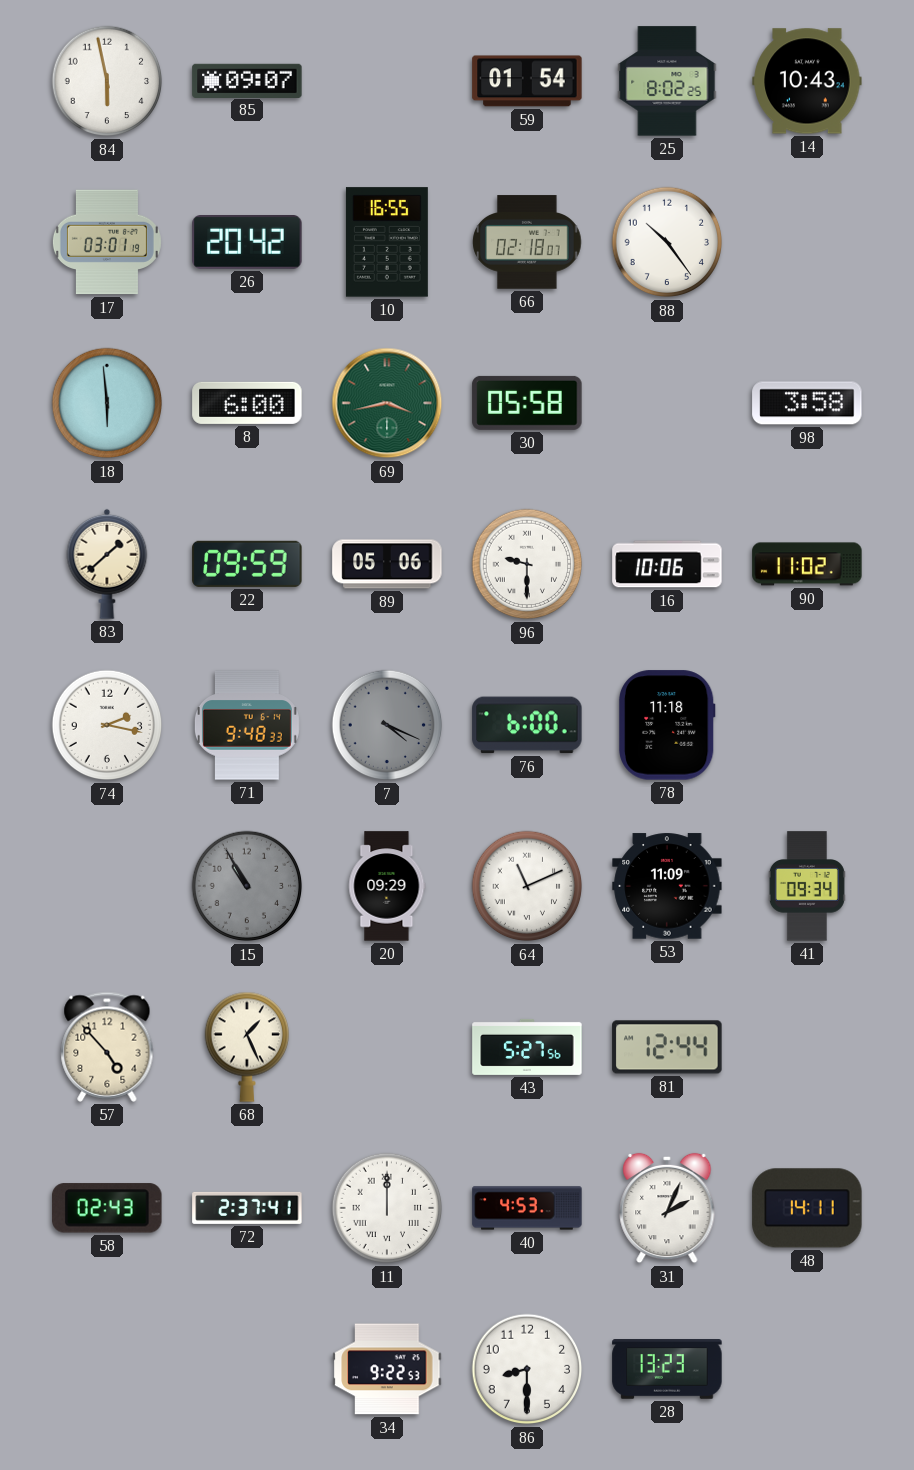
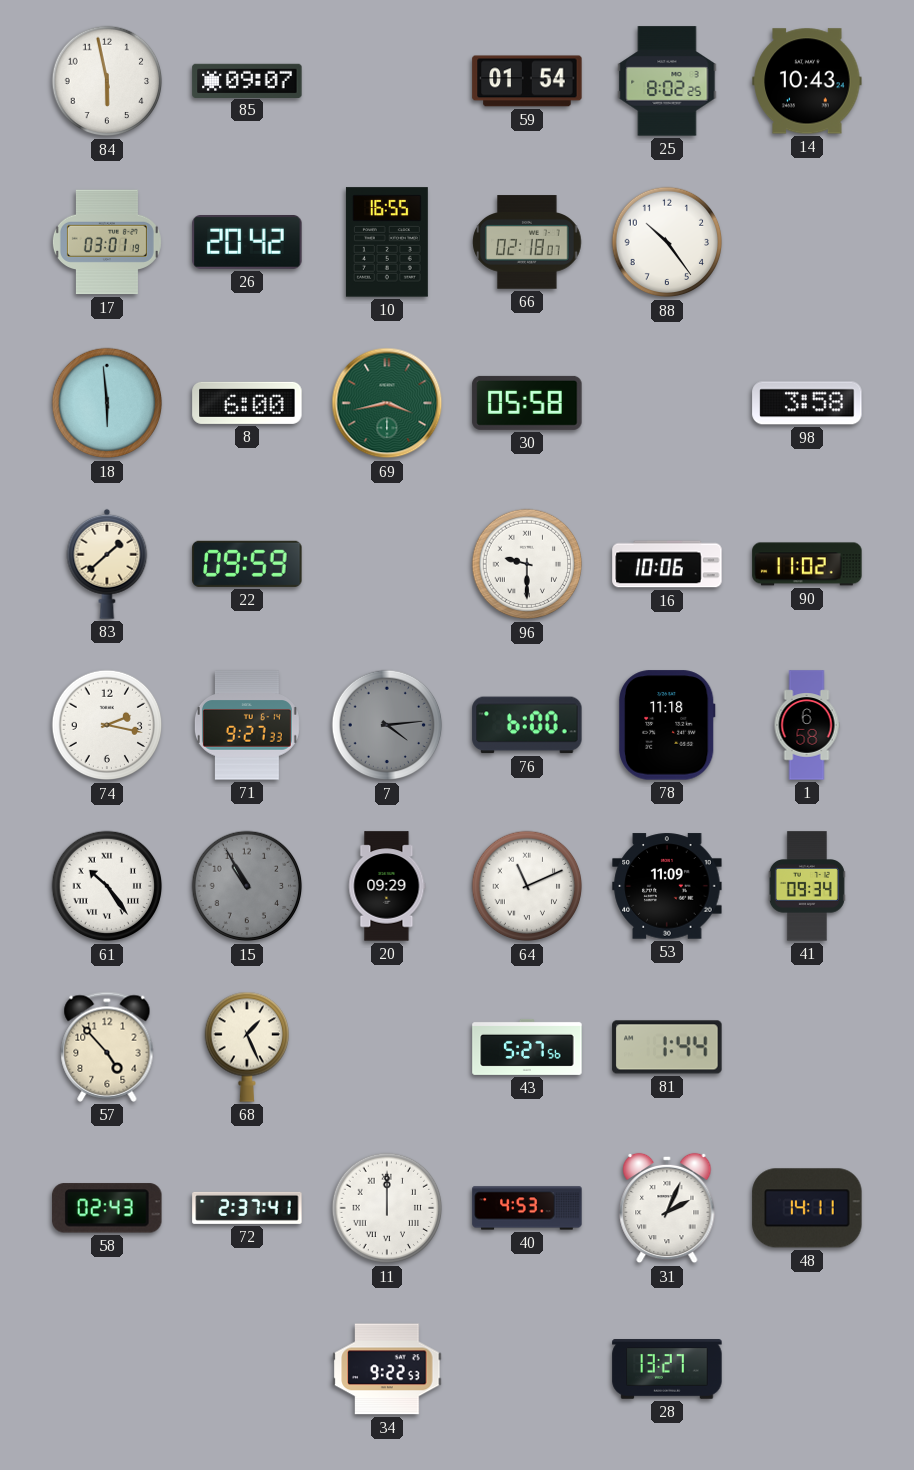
89: 05:06 -> none (387, 564)
71: 9:48 -> 9:27 (247, 725)
7: 4:19 -> 4:14 (387, 725)
1: none -> 6:58 (807, 725)
61: none -> 10:24 (107, 886)
81: 12:44 -> 1:44 (667, 1047)
86: 8:30 -> none (527, 1369)
28: 13:23 -> 13:27 (667, 1369)
